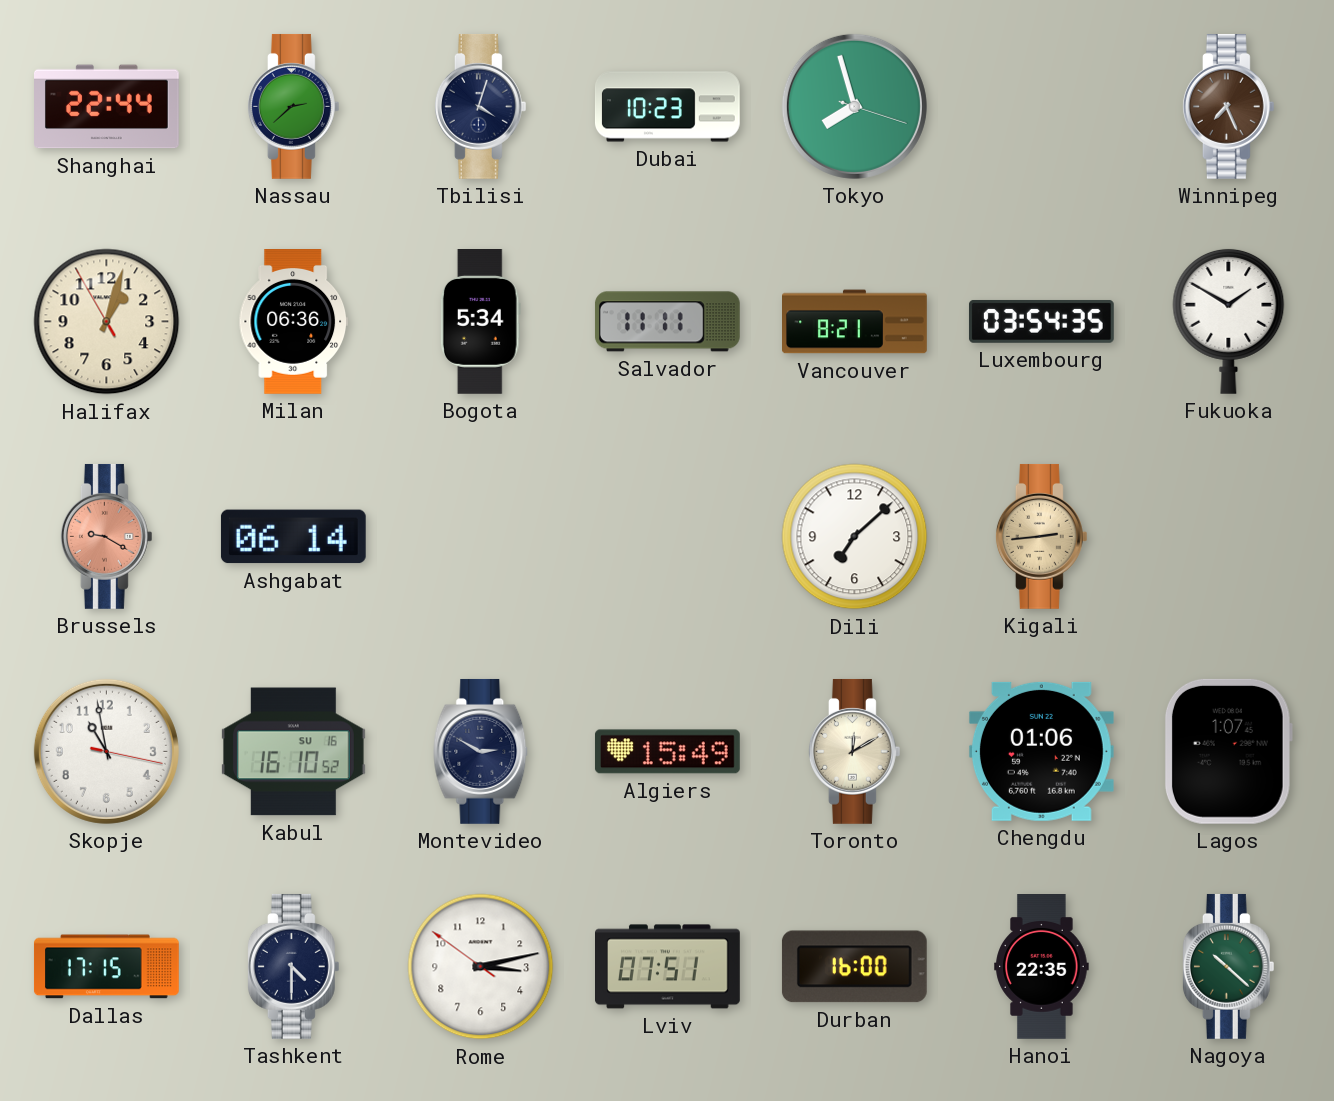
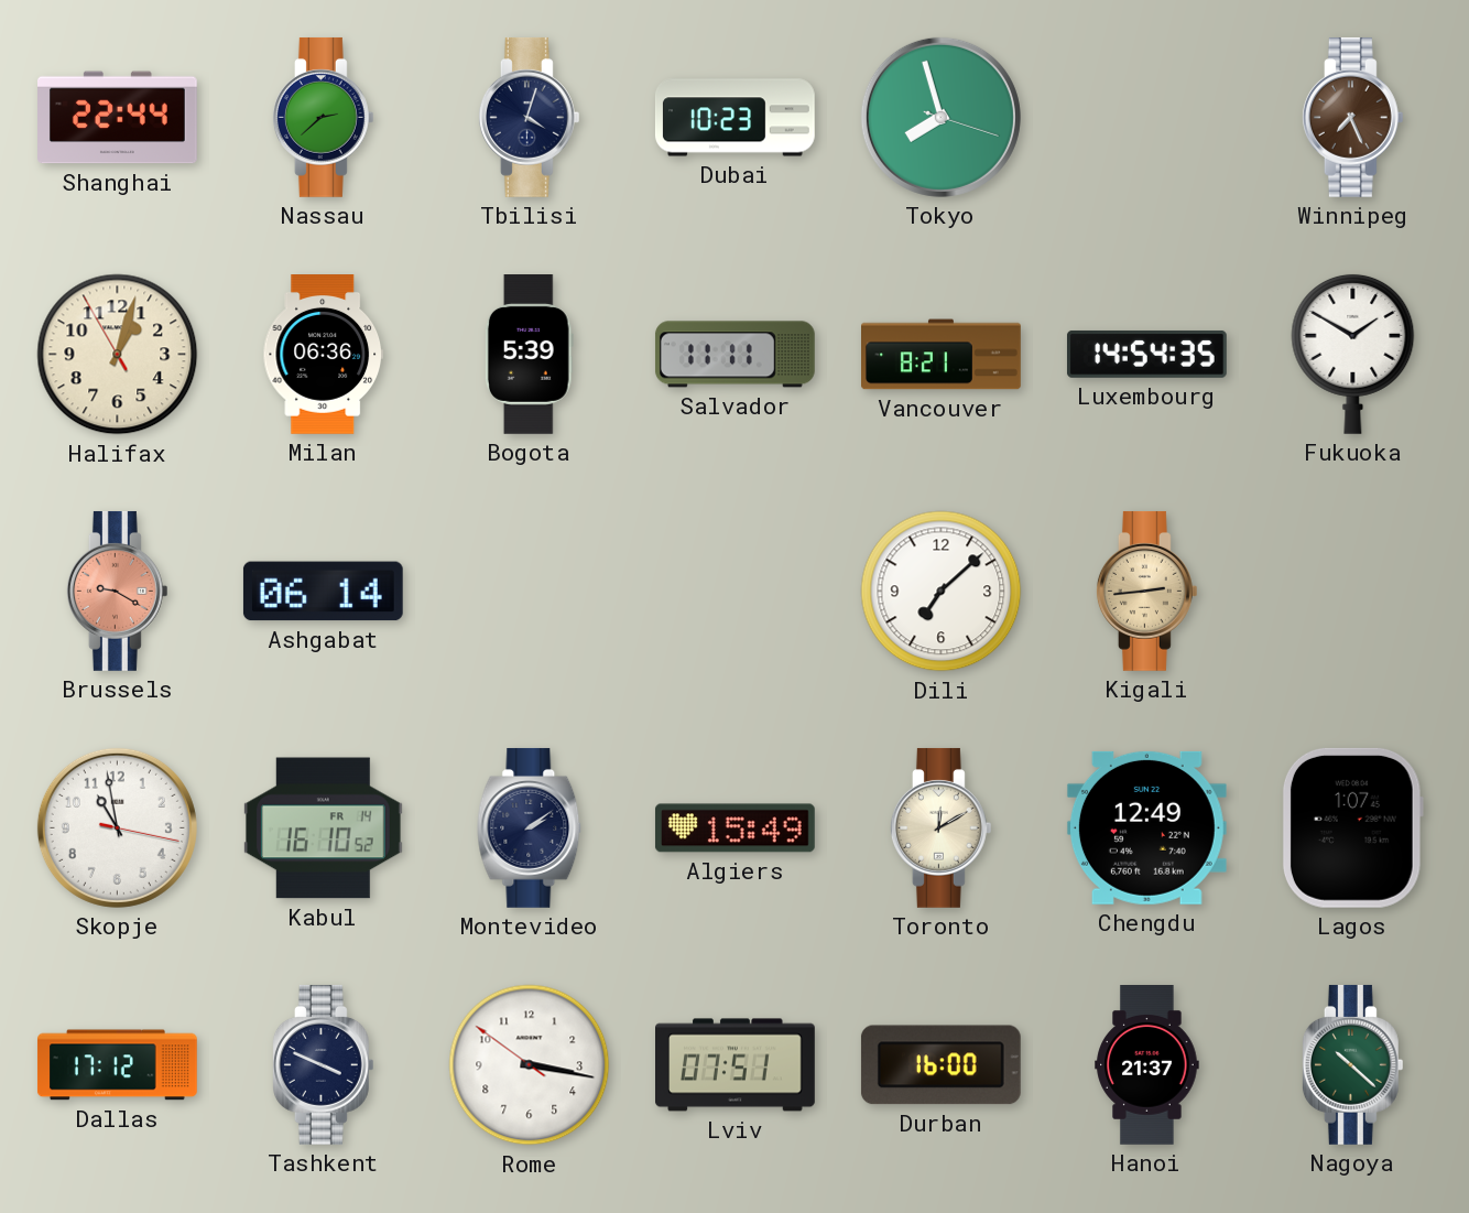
Bogota: 5:34 -> 5:39 (529, 355)
Luxembourg: 03:54 -> 14:54 (1146, 354)
Kabul date: SU 16 -> FR 14 (323, 828)
Montevideo: 2:50 -> 2:09 (530, 827)
Chengdu: 01:06 -> 12:49 (1146, 827)
Dallas: 17:15 -> 17:12 (117, 1065)
Tashkent: 4:30 -> 3:49 (323, 1064)
Rome: 3:12 -> 3:16 (530, 1065)
Hanoi: 22:35 -> 21:37 (1147, 1065)
